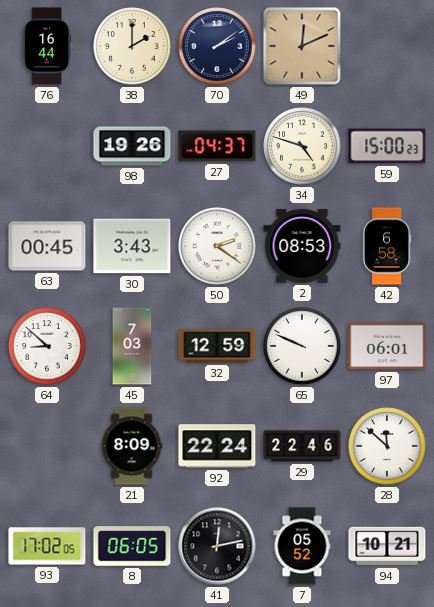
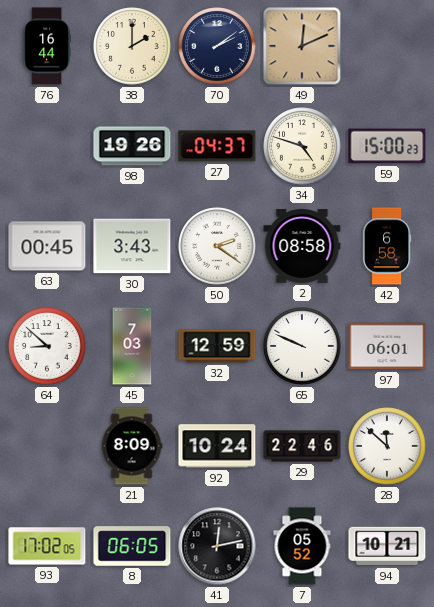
2: 08:53 -> 08:58 (302, 247)
92: 22:24 -> 10:24 (217, 446)
